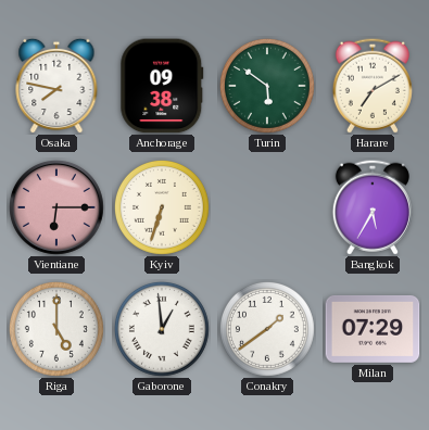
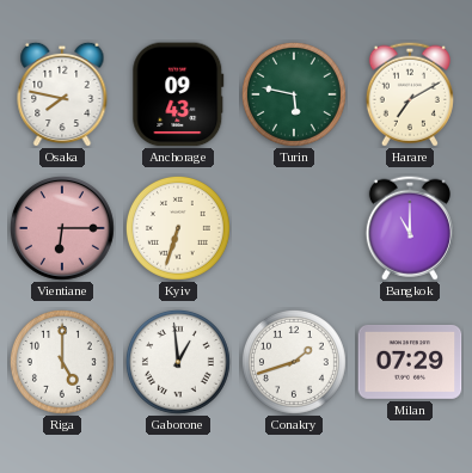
Anchorage: 09:38 -> 09:43 (178, 94)
Turin: 5:51 -> 5:47 (294, 94)
Bangkok: 5:35 -> 11:00 (410, 228)
Conakry: 1:39 -> 1:42 (294, 362)
